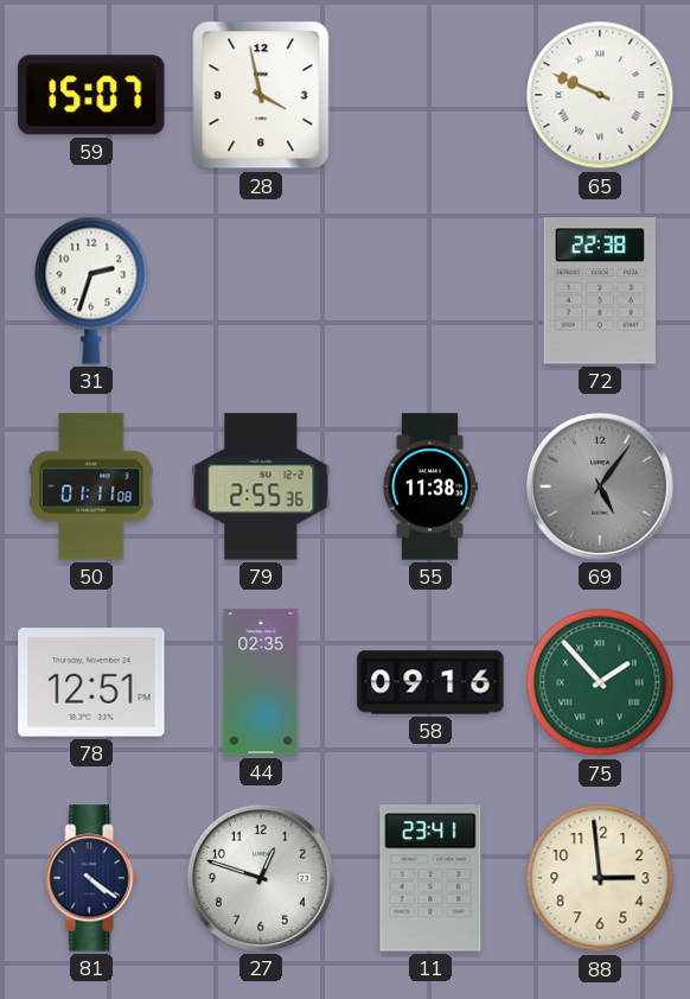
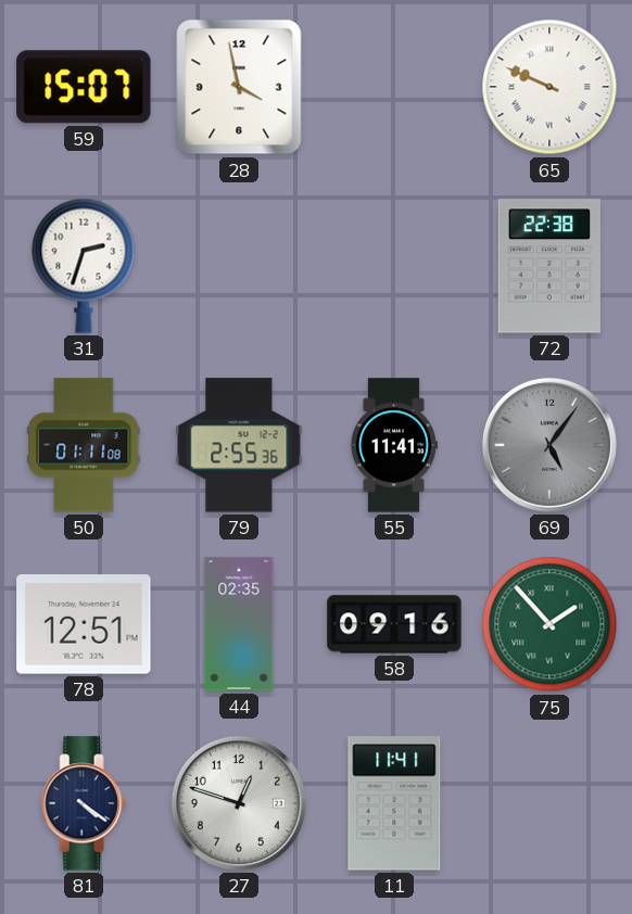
55: 11:38 -> 11:41 (393, 445)
11: 23:41 -> 11:41 (394, 803)
88: 2:59 -> none (600, 878)
